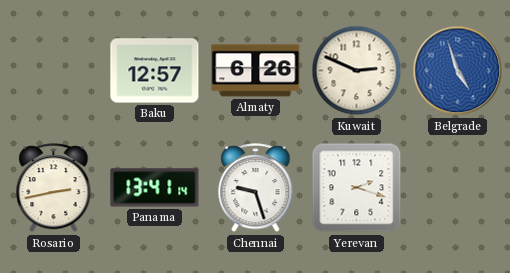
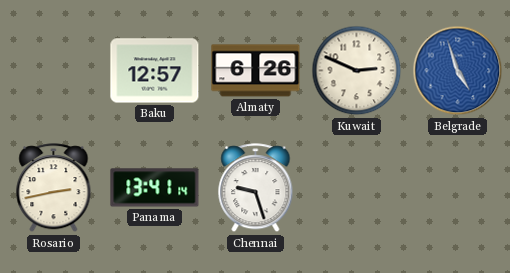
Yerevan: 2:18 -> none (357, 188)
